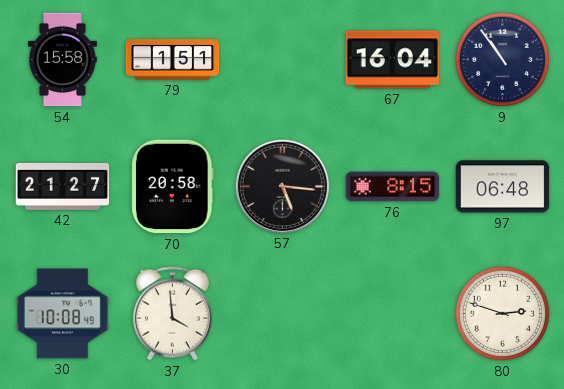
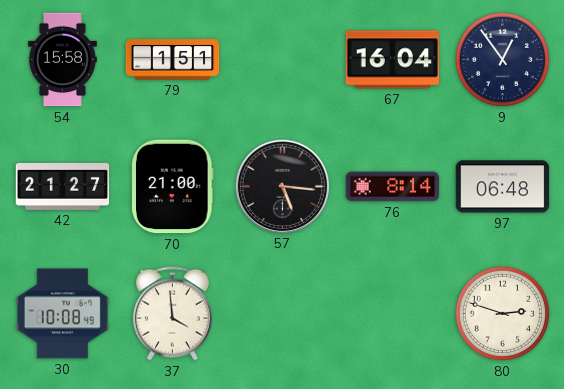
9: 10:54 -> 12:54 (502, 59)
70: 20:58 -> 21:00 (173, 187)
76: 8:15 -> 8:14 (393, 187)
